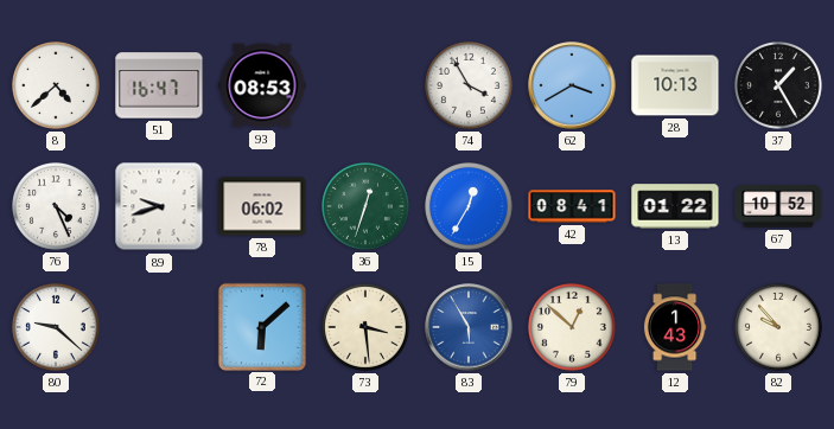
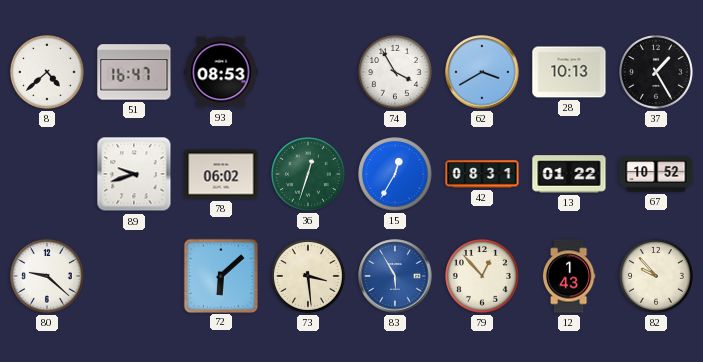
76: 4:26 -> none (57, 207)
42: 08:41 -> 08:31 (482, 174)
79: 12:52 -> 12:53 (483, 277)
